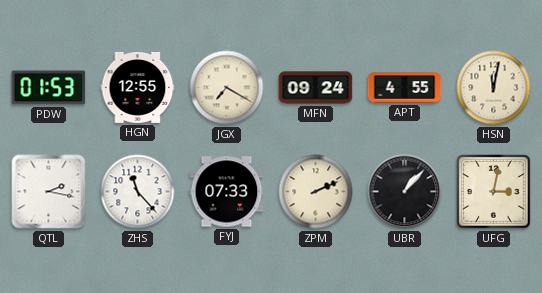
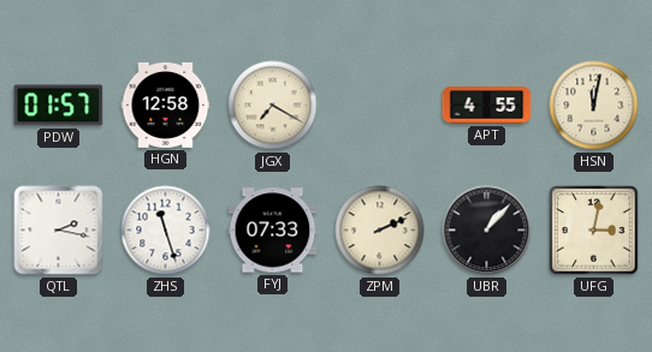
PDW: 01:53 -> 01:57 (59, 106)
HGN: 12:55 -> 12:58 (166, 105)
MFN: 09:24 -> none (316, 88)
ZHS: 11:23 -> 11:27 (166, 231)
